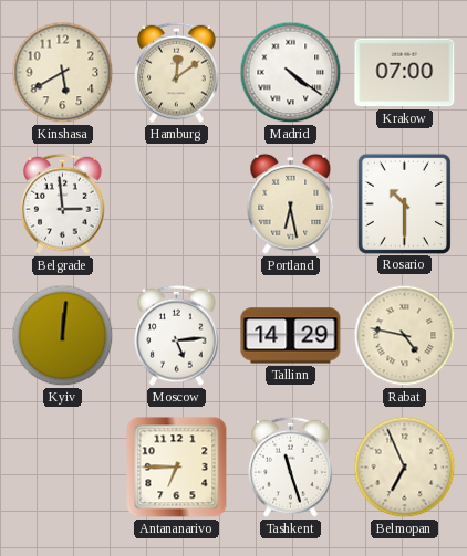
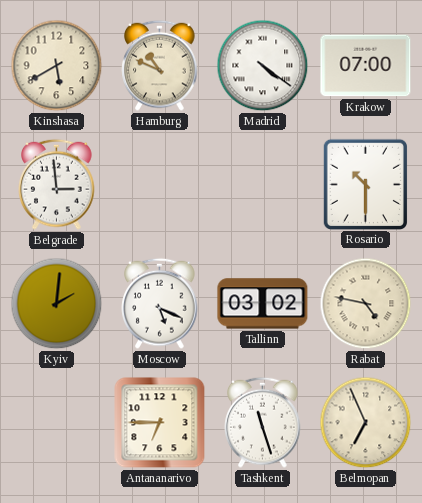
Hamburg: 12:09 -> 10:49 (160, 65)
Portland: 6:28 -> none (291, 203)
Kyiv: 12:01 -> 2:01 (57, 304)
Moscow: 5:14 -> 5:19 (160, 303)
Tallinn: 14:29 -> 03:02 (263, 304)
